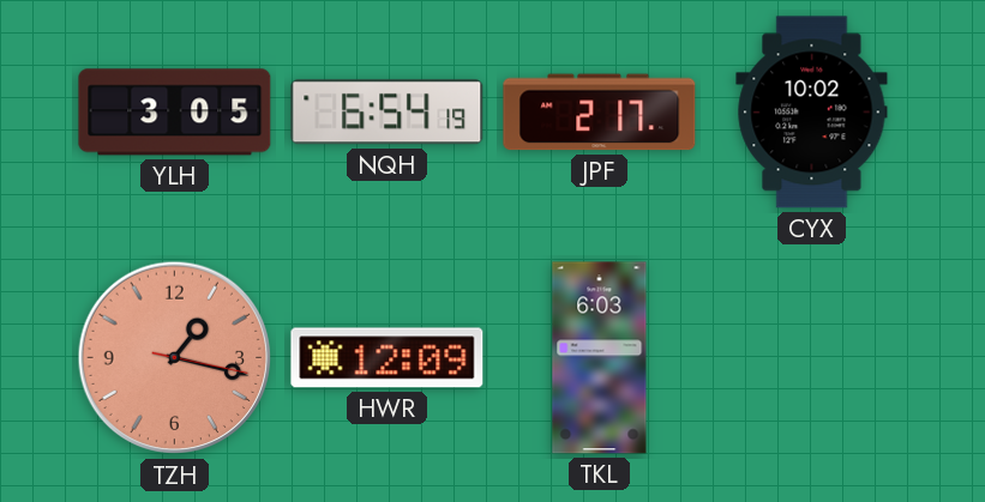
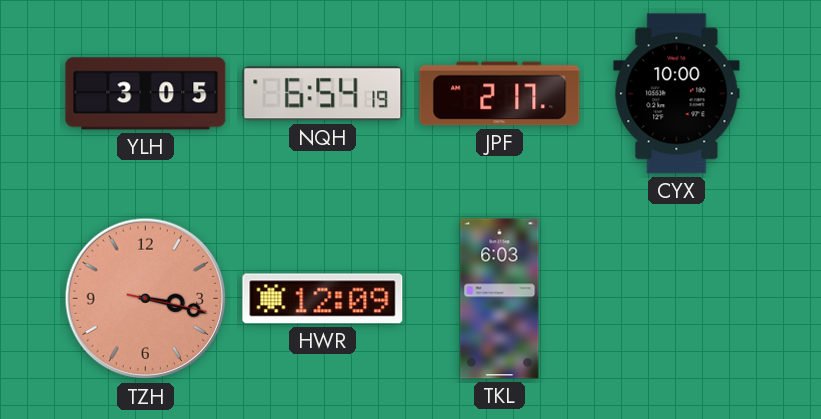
CYX: 10:02 -> 10:00 (677, 94)
TZH: 1:17 -> 3:17 (146, 299)
